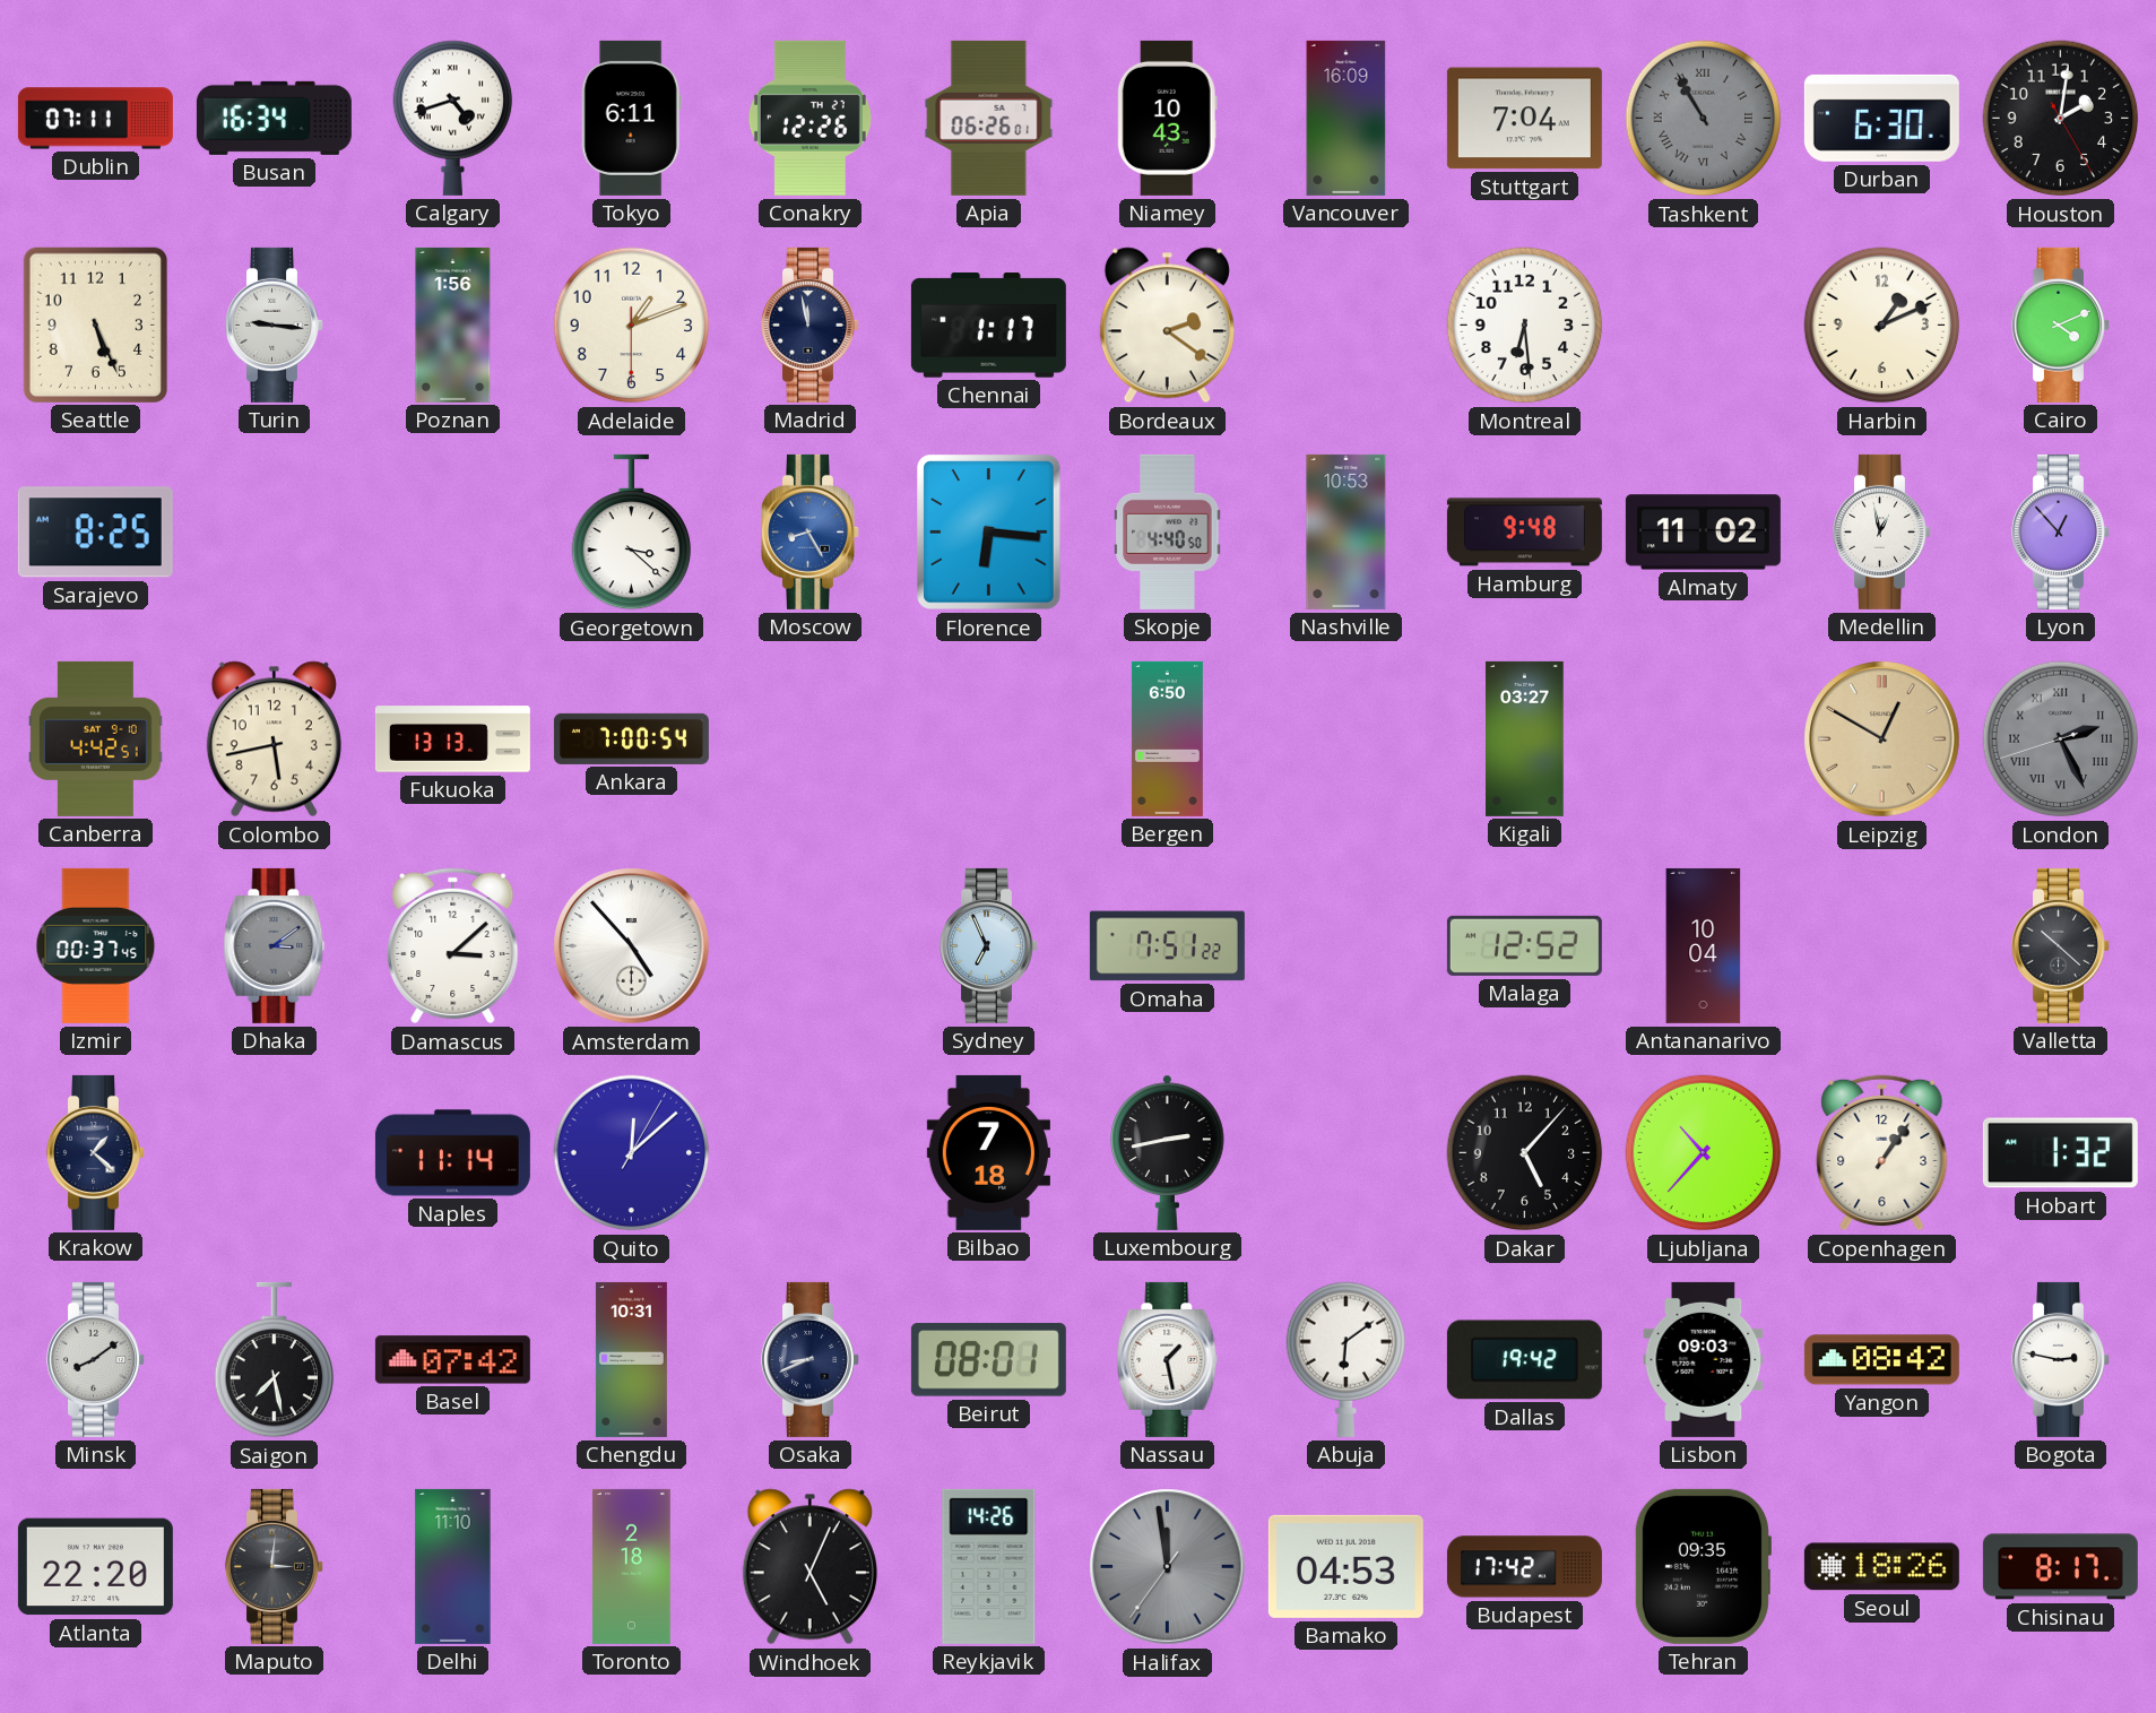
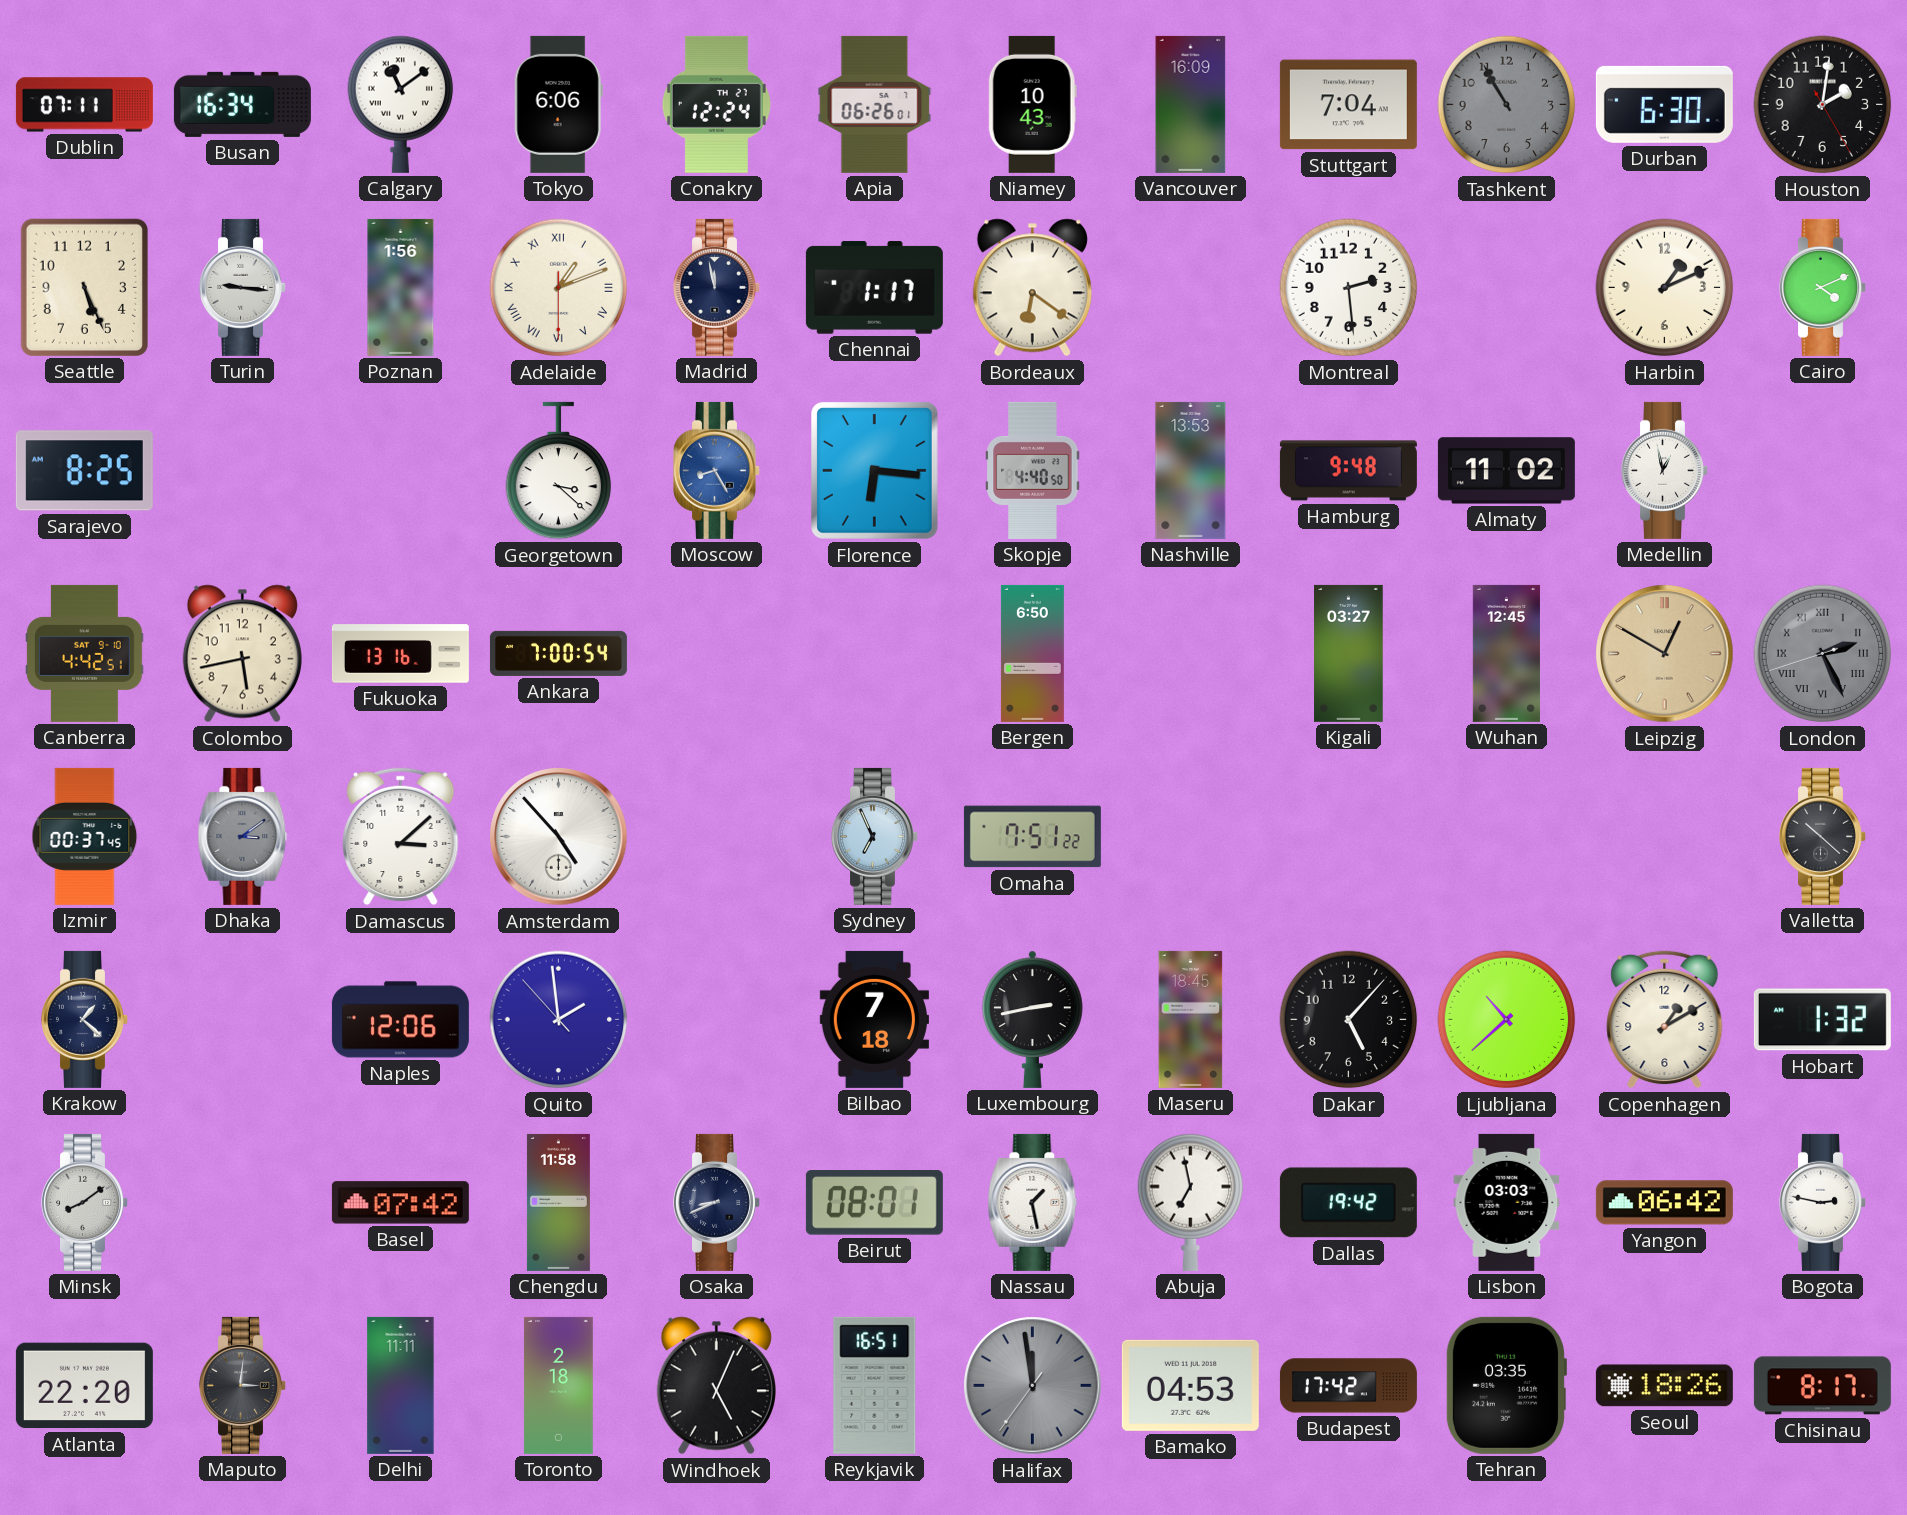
Calgary: 4:42 -> 11:09 (401, 104)
Tokyo: 6:11 -> 6:06 (558, 104)
Conakry: 12:26 -> 12:24 (716, 104)
Tashkent numerals: Roman -> Arabic (1507, 105)
Adelaide numerals: Arabic -> Roman (559, 288)
Bordeaux: 2:21 -> 6:21 (1032, 288)
Montreal: 6:29 -> 2:29 (1349, 288)
Nashville: 10:53 -> 13:53 (1191, 470)
Lyon: 12:53 -> none (2061, 531)
Fukuoka: 13:13 -> 13:16 (400, 654)
Wuhan: none -> 12:45 (1506, 653)
Malaga: 12:52 -> none (1524, 945)
Antananarivo: 10:04 -> none (1704, 945)
Naples: 11:14 -> 12:06 (400, 1020)
Quito: 12:08 -> 1:58 (559, 1020)
Maseru: none -> 18:45 (1191, 1019)
Ljubljana: 10:37 -> 10:38 (1507, 1020)
Copenhagen: 1:06 -> 1:10 (1665, 1020)
Saigon: 7:28 -> none (275, 1360)
Chengdu: 10:31 -> 11:58 (558, 1202)
Abuja: 6:09 -> 6:58 (1191, 1202)
Lisbon: 09:03 -> 03:03 (1507, 1202)
Yangon: 08:42 -> 06:42 (1664, 1203)
Delhi: 11:10 -> 11:11 (401, 1385)
Reykjavik: 14:26 -> 16:51 (875, 1385)
Tehran: 09:35 -> 03:35 (1506, 1385)
